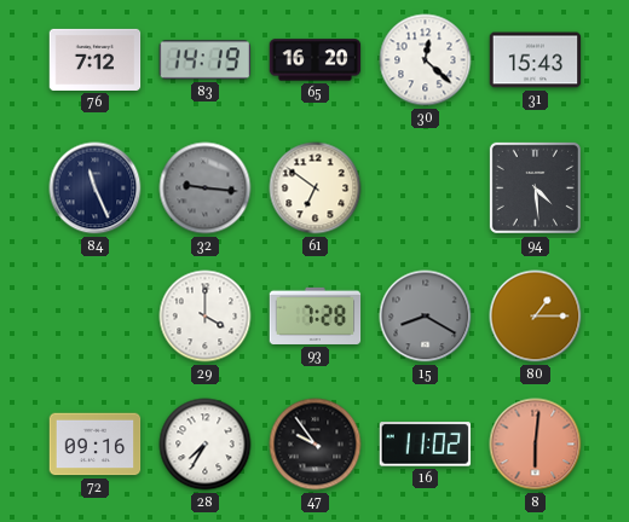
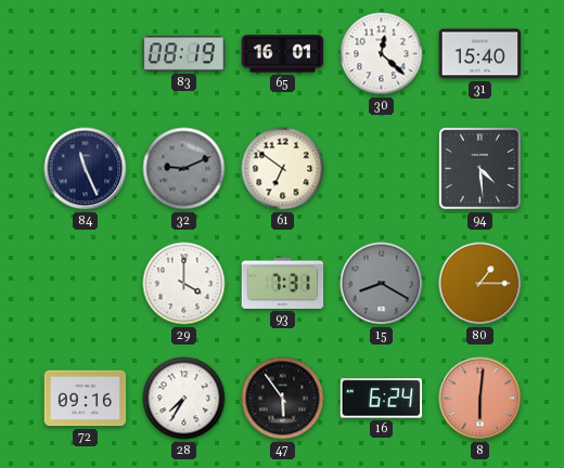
76: 7:12 -> none (96, 59)
83: 14:19 -> 08:19 (183, 54)
65: 16:20 -> 16:01 (283, 54)
31: 15:43 -> 15:40 (480, 54)
32: 9:16 -> 9:11 (184, 169)
93: 7:28 -> 7:31 (283, 283)
47: 9:54 -> 5:54 (283, 399)
16: 11:02 -> 6:24 (382, 399)
